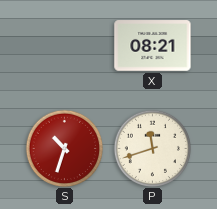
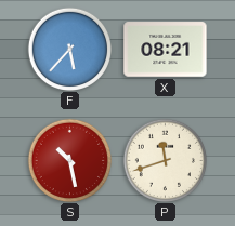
F: none -> 5:37 (69, 49)
S: 10:33 -> 10:28 (69, 160)
